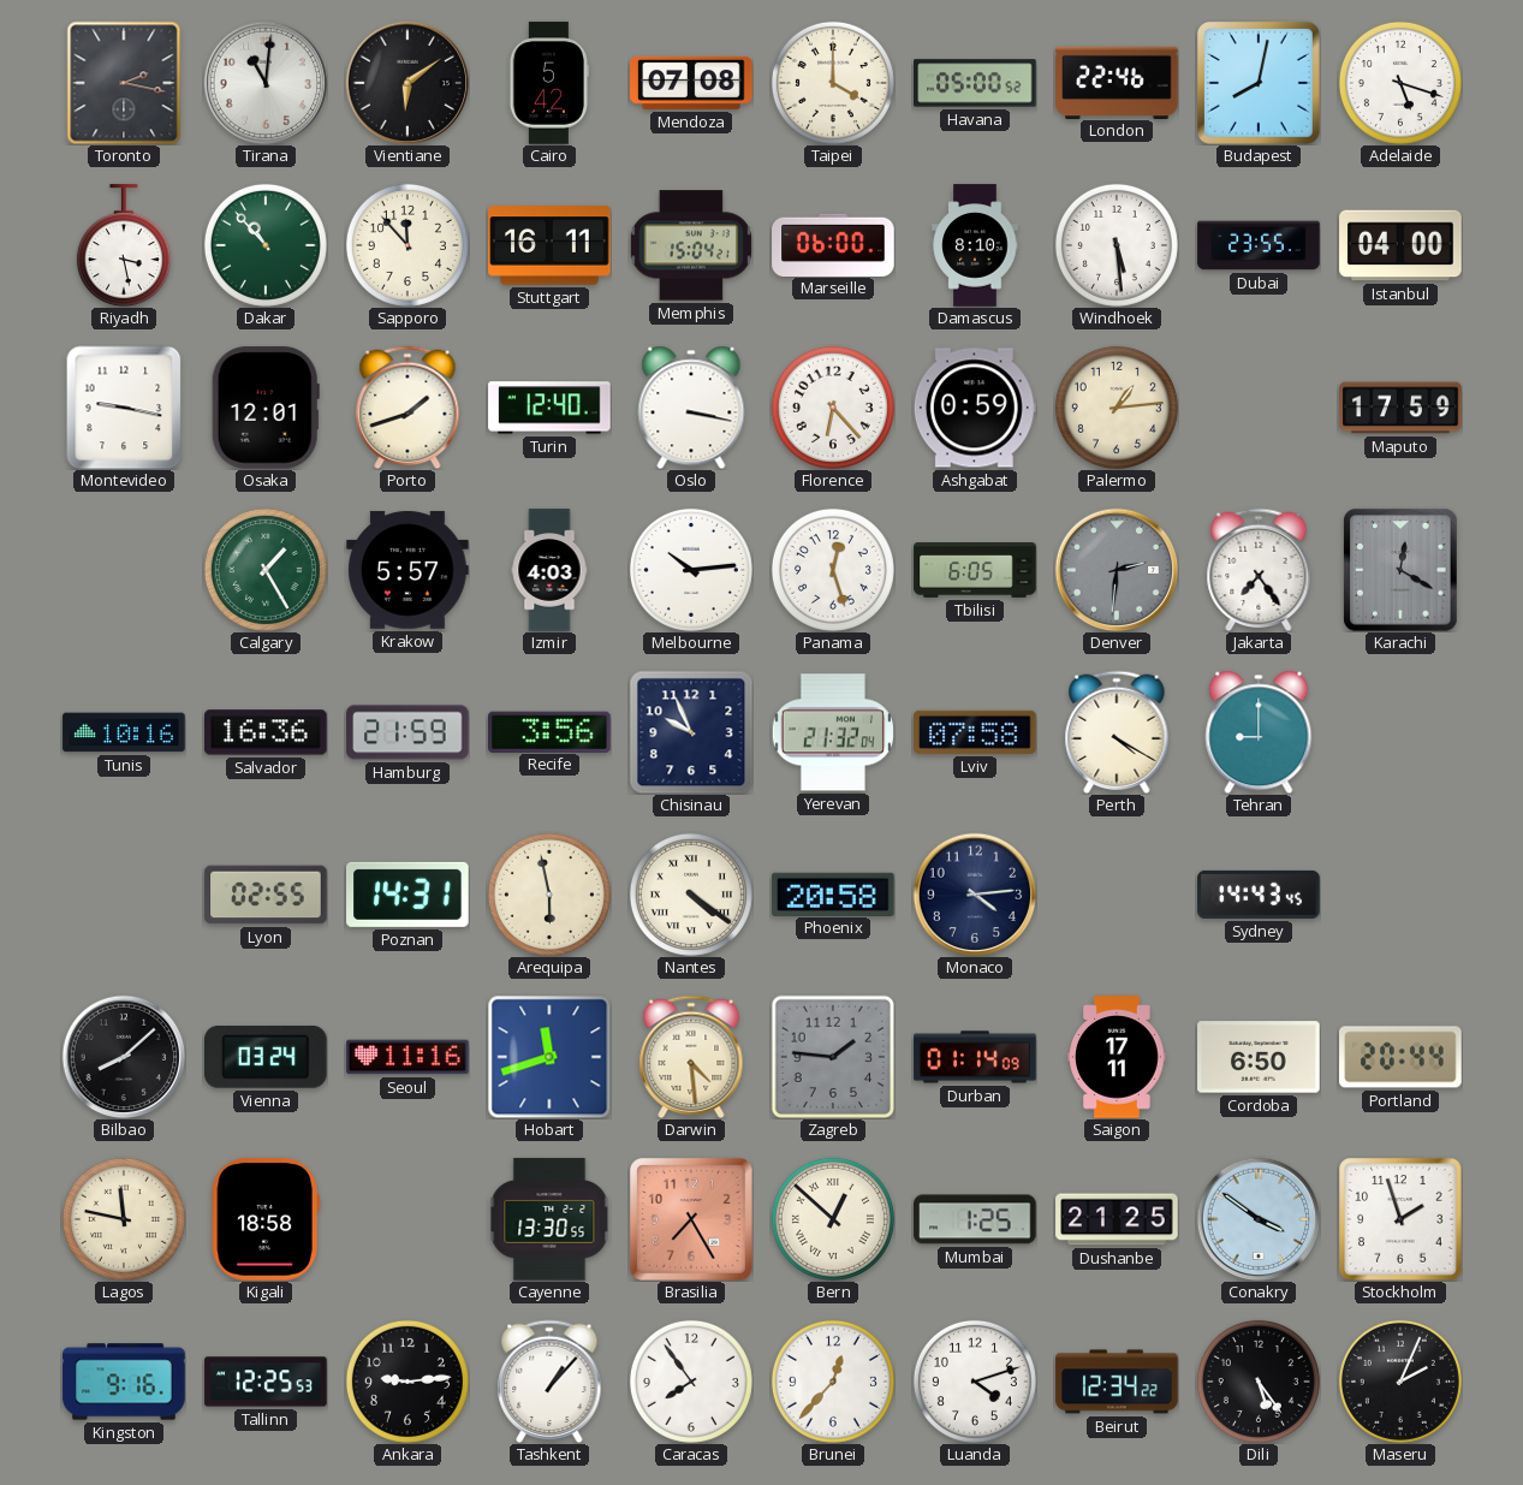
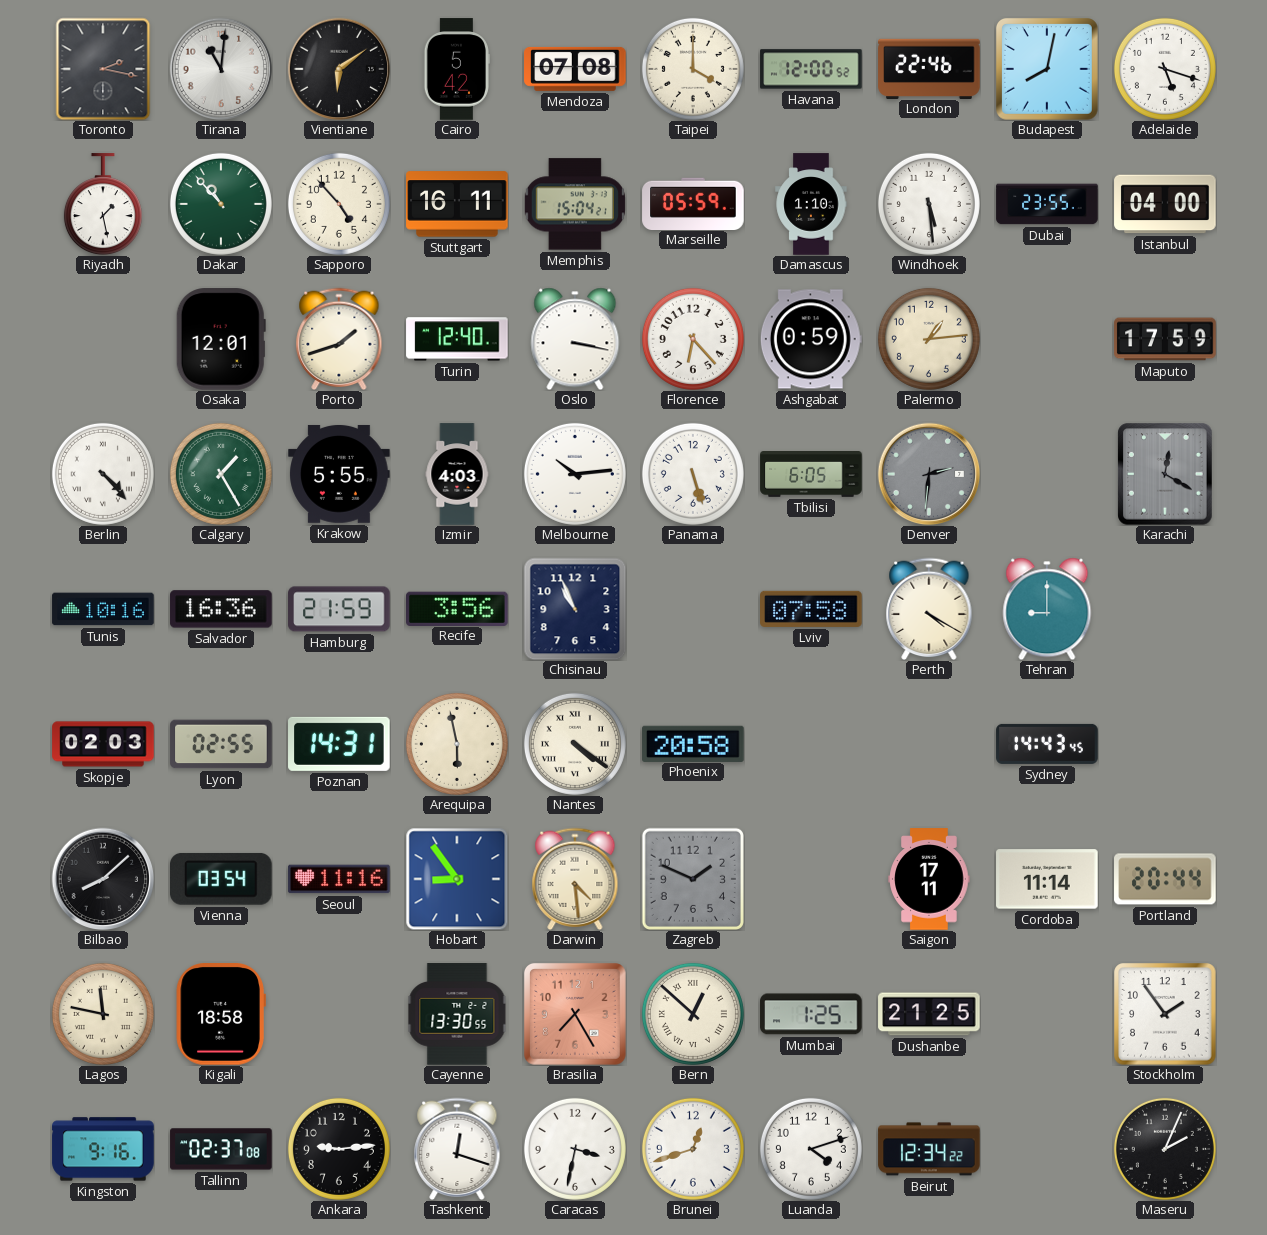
Havana: 05:00 -> 12:00 (811, 69)
Riyadh: 3:28 -> 1:28 (103, 204)
Sapporo: 11:53 -> 4:53 (339, 204)
Marseille: 06:00 -> 05:59 (693, 203)
Damascus: 8:10 -> 1:10 (811, 204)
Montevideo: 9:17 -> none (124, 408)
Berlin: none -> 4:23 (103, 474)
Krakow: 5:57 -> 5:55 (339, 474)
Panama: 12:27 -> 5:27 (693, 474)
Jakarta: 7:24 -> none (1259, 570)
Chisinau: 9:56 -> 10:56 (575, 609)
Yerevan: 21:32 -> none (833, 732)
Skopje: none -> 02:03 (103, 744)
Monaco: 4:14 -> none (975, 895)
Vienna: 03:24 -> 03:54 (222, 879)
Hobart: 11:42 -> 8:54 (457, 879)
Zagreb: 1:46 -> 1:49 (693, 879)
Durban: 01:14 -> none (975, 1057)
Cordoba: 6:50 -> 11:14 (1047, 879)
Conakry: 3:51 -> none (1259, 1219)
Stockholm: 1:57 -> 1:54 (1165, 1014)
Tallinn: 12:25 -> 02:37 (221, 1149)
Tashkent: 1:07 -> 12:18 (457, 1149)
Caracas: 7:54 -> 3:32 (575, 1149)
Brunei: 12:37 -> 12:42 (693, 1149)
Dili: 5:24 -> none (1259, 1382)
